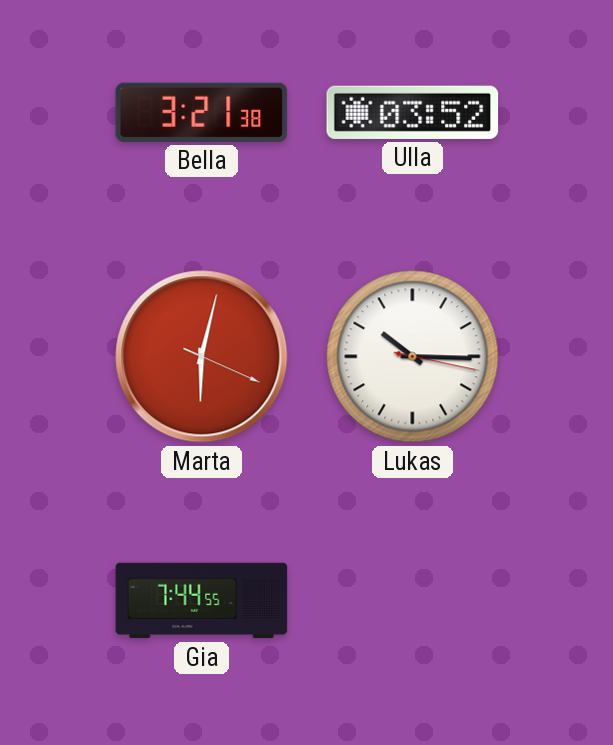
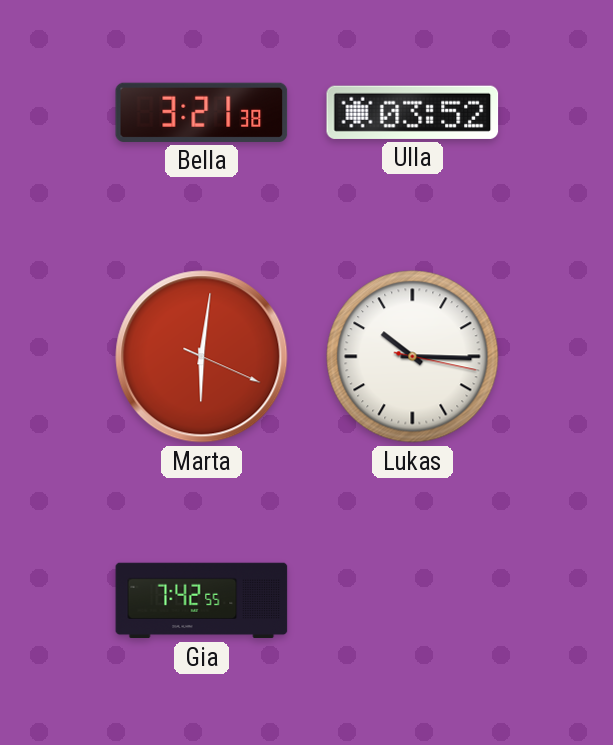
Marta: 6:02 -> 6:01 (202, 357)
Gia: 7:44 -> 7:42 (202, 601)
